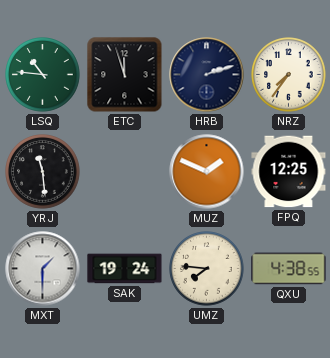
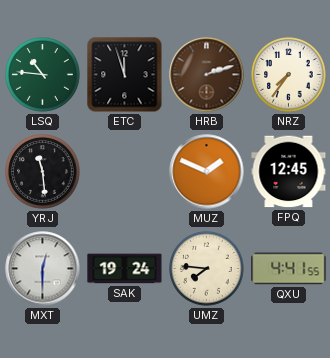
HRB dial: navy -> brown (207, 75)
FPQ: 12:25 -> 12:45 (289, 172)
MXT: 1:30 -> 12:30 (43, 269)
QXU: 4:38 -> 4:41 (289, 269)
